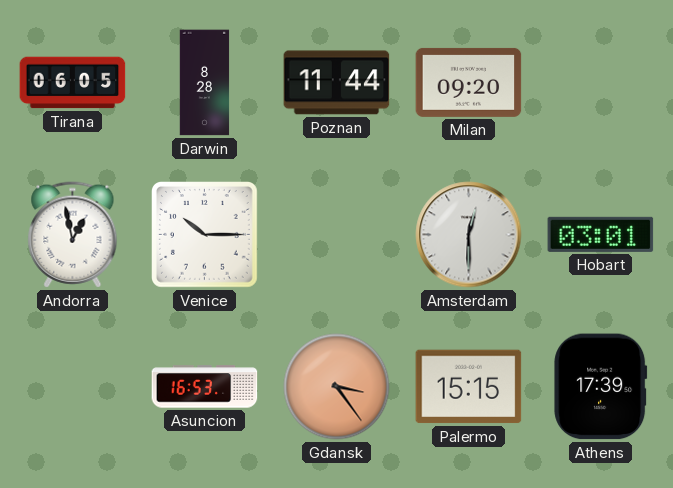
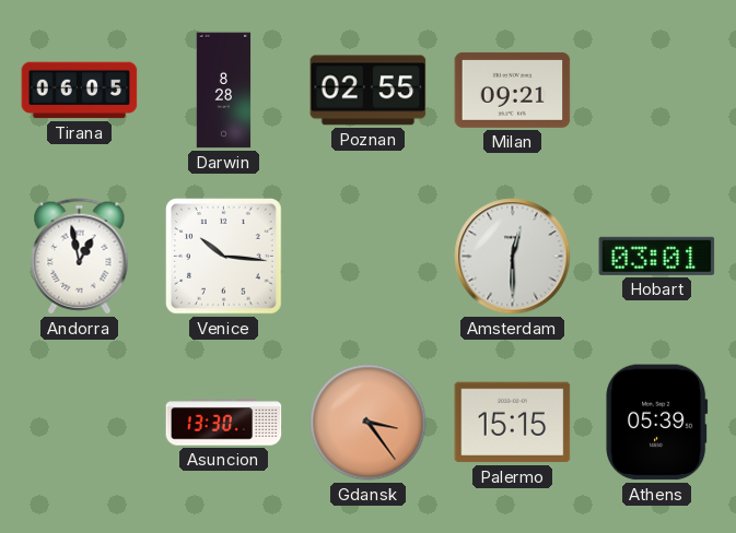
Poznan: 11:44 -> 02:55 (369, 91)
Milan: 09:20 -> 09:21 (513, 90)
Venice: 10:15 -> 10:16 (224, 257)
Asuncion: 16:53 -> 13:30 (224, 423)
Athens: 17:39 -> 05:39 (657, 423)
